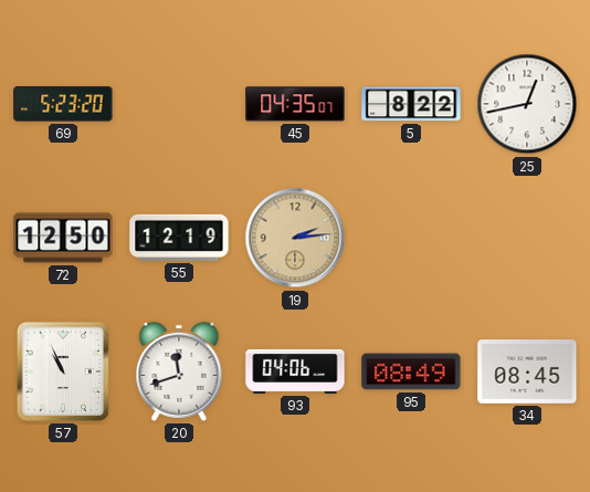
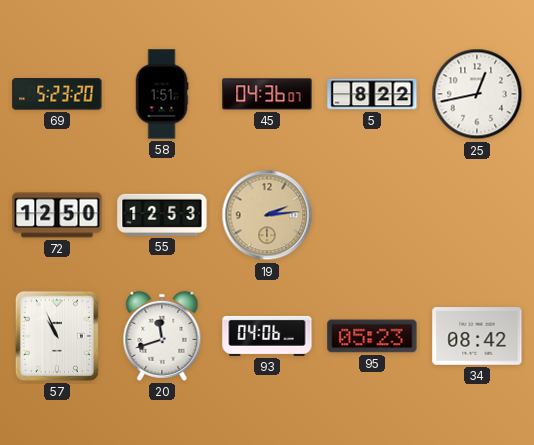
58: none -> 1:51 (162, 94)
45: 04:35 -> 04:36 (267, 94)
55: 12:19 -> 12:53 (162, 215)
95: 08:49 -> 05:23 (372, 336)
34: 08:45 -> 08:42 (477, 336)
